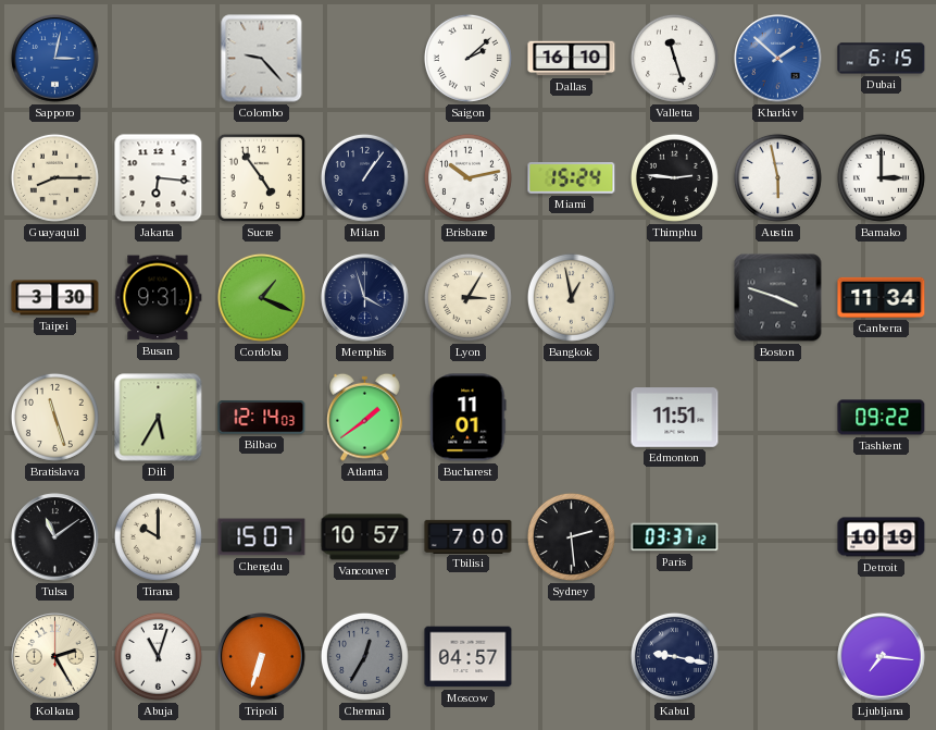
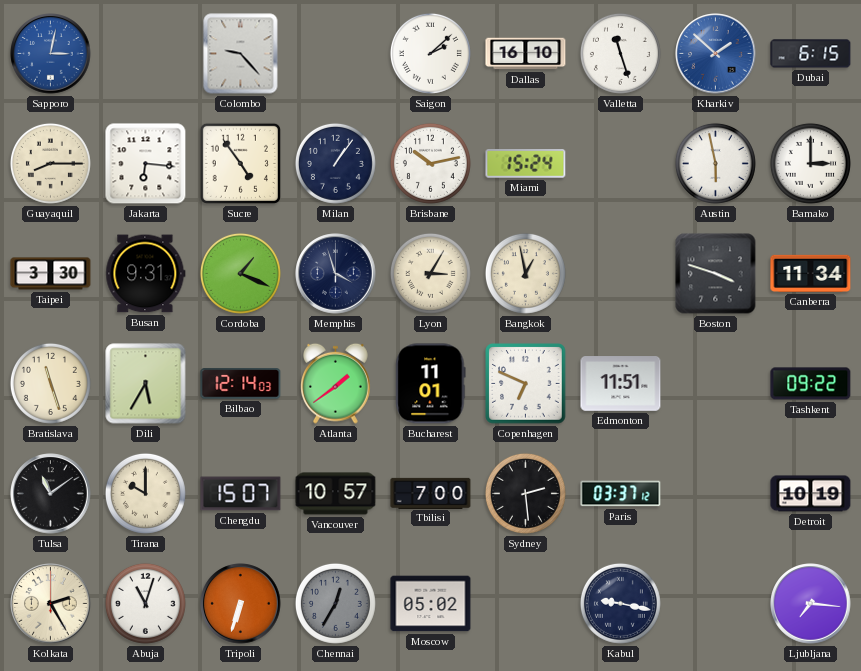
Thimphu: 2:46 -> none (674, 177)
Copenhagen: none -> 6:49 (526, 384)
Moscow: 04:57 -> 05:02 (431, 604)
